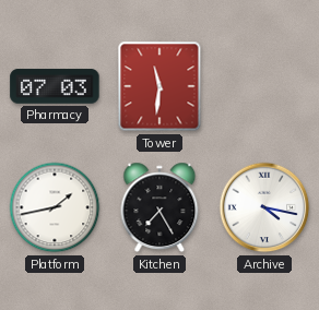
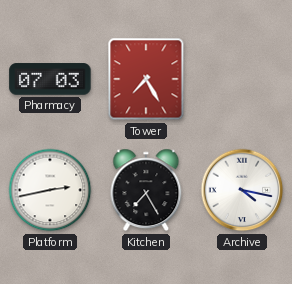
Tower: 11:31 -> 7:25 (146, 79)
Platform: 1:43 -> 2:43 (50, 190)
